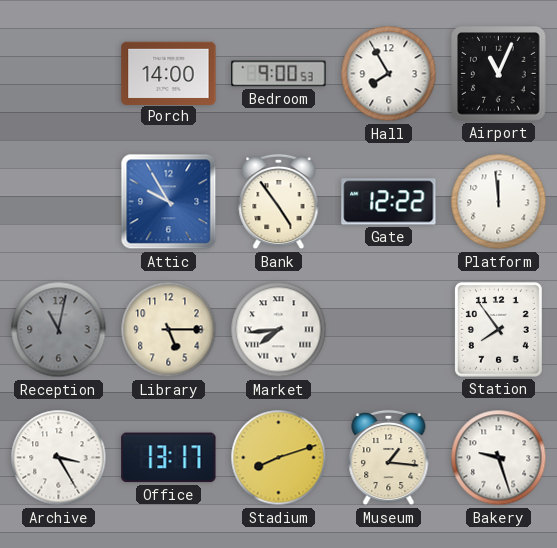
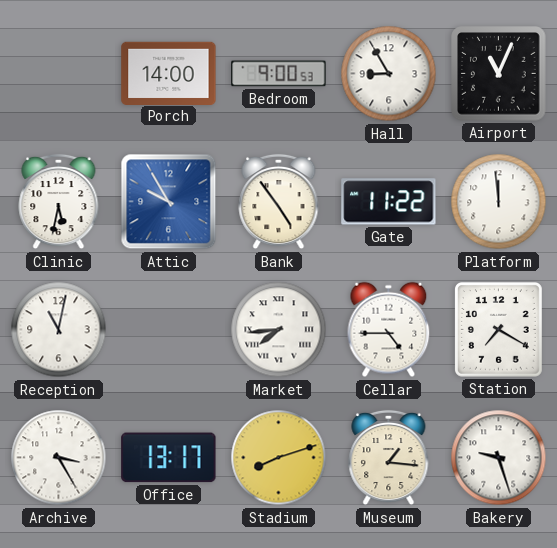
Hall: 7:55 -> 8:55 (389, 74)
Clinic: none -> 5:32 (59, 202)
Gate: 12:22 -> 11:22 (389, 202)
Reception dial: grey -> white (59, 330)
Library: 5:15 -> none (169, 330)
Cellar: none -> 4:45 (389, 330)
Station: 7:54 -> 7:20 (498, 330)
